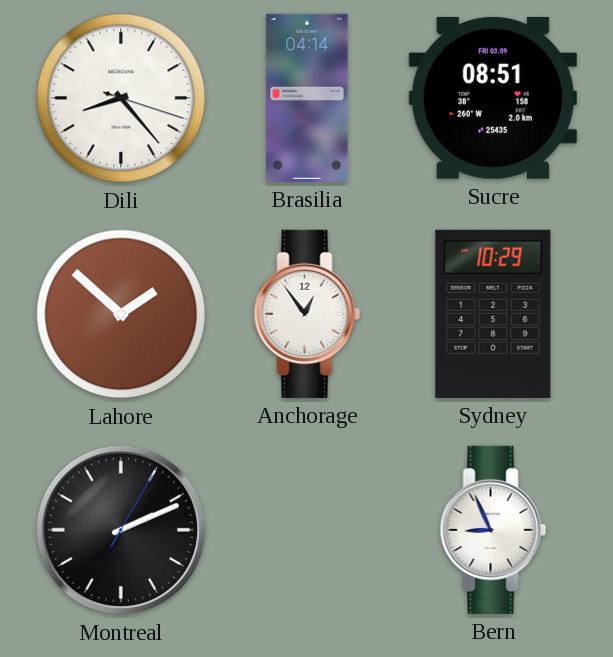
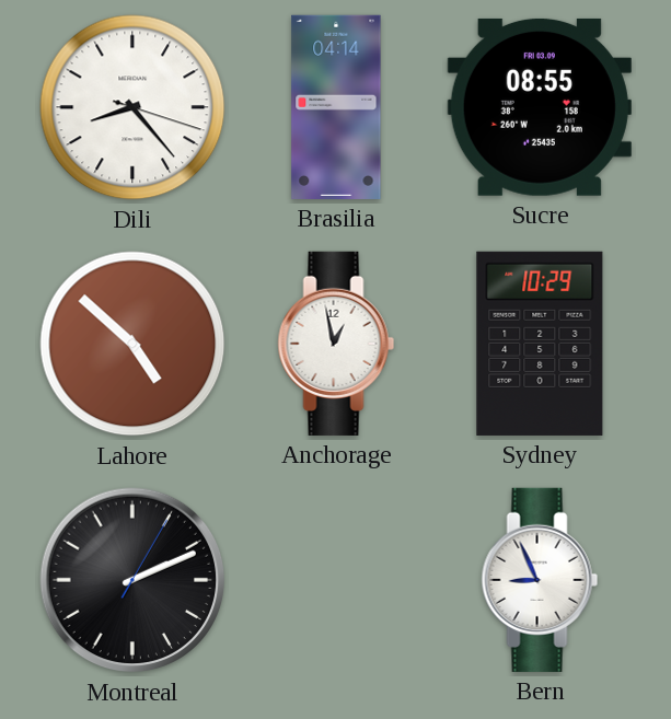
Sucre: 08:51 -> 08:55 (540, 107)
Lahore: 1:52 -> 4:52 (132, 344)
Anchorage: 12:54 -> 12:58 (336, 344)
